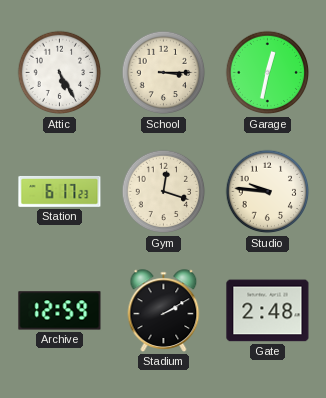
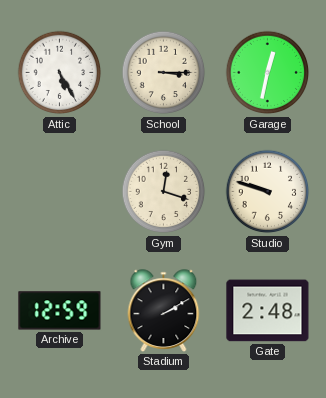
Station: 6:17 -> none (60, 191)
Studio: 9:46 -> 9:48 (268, 192)
